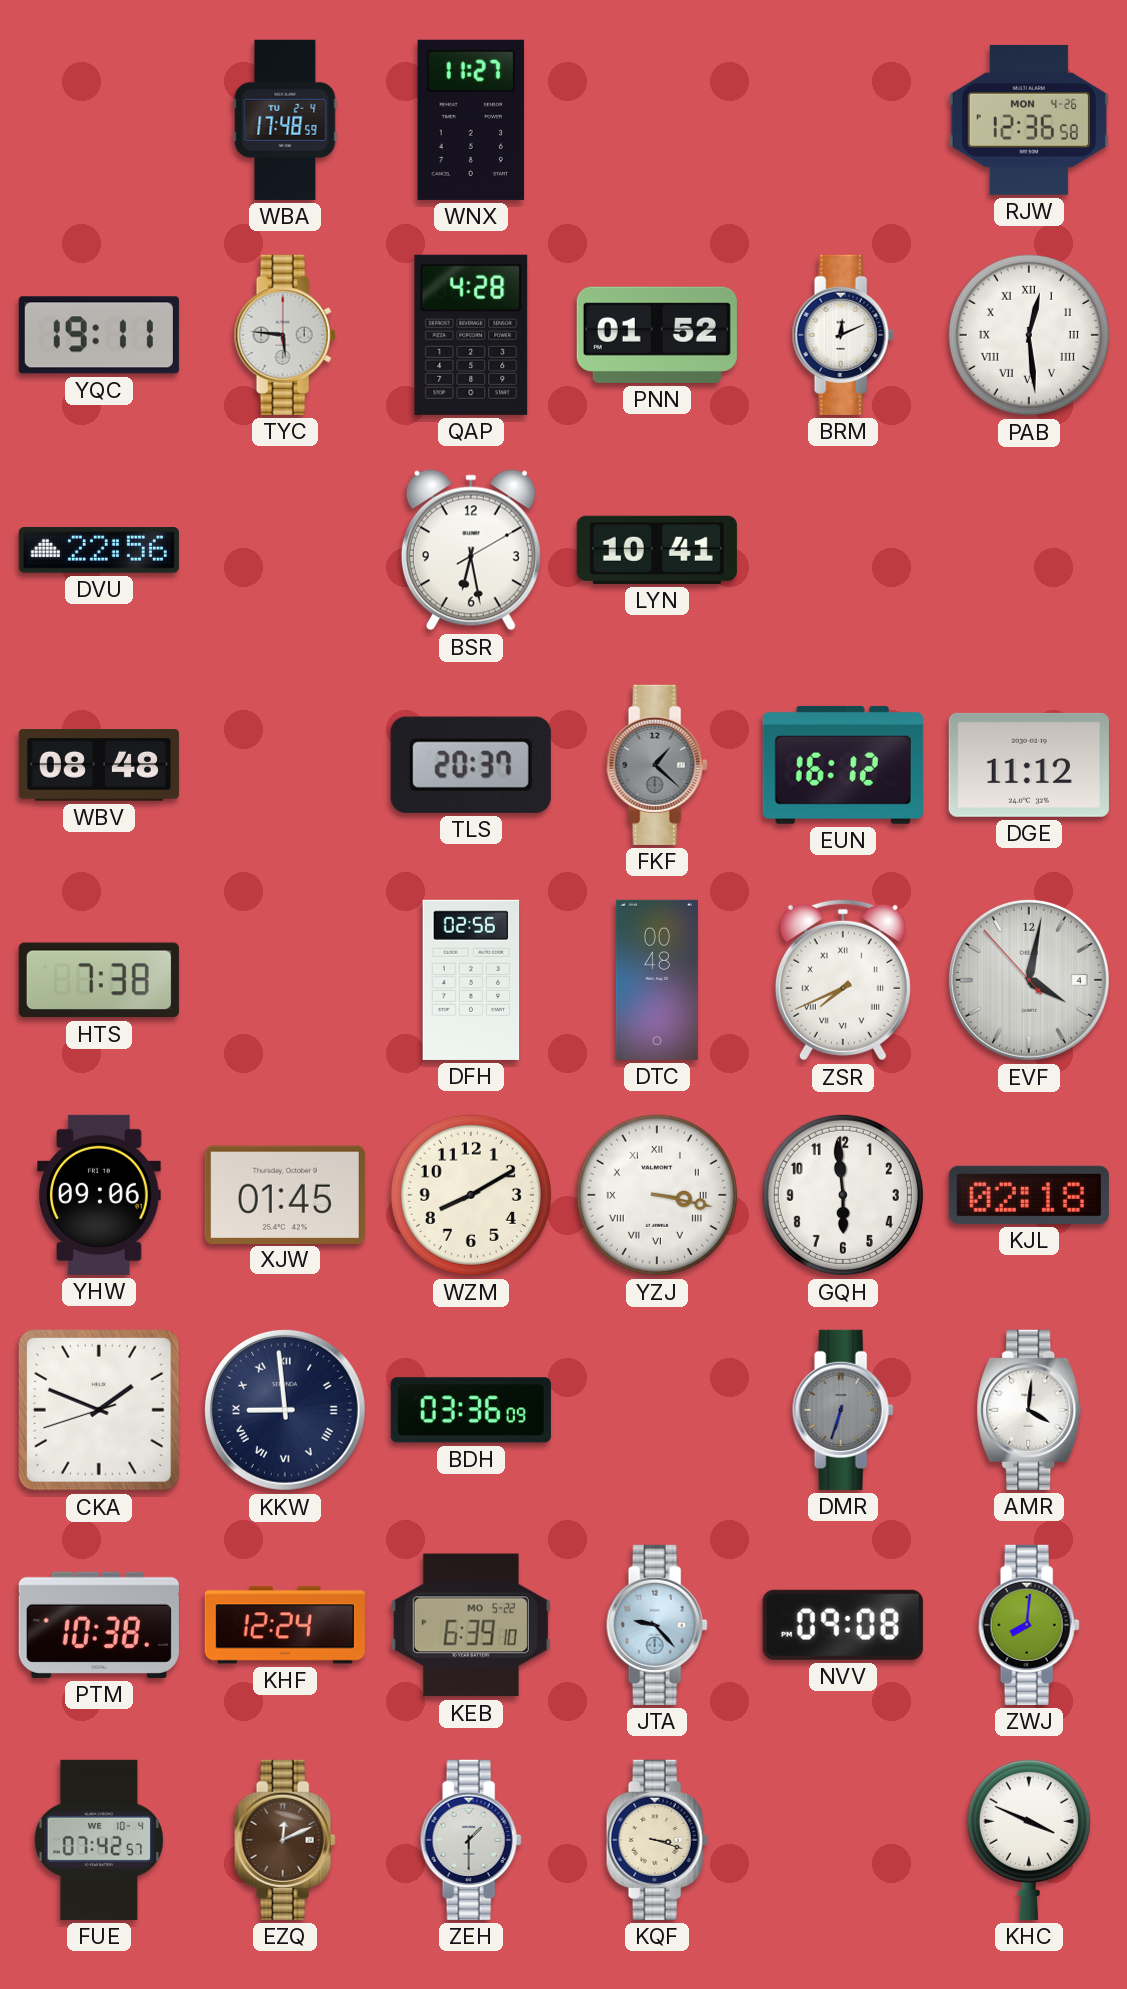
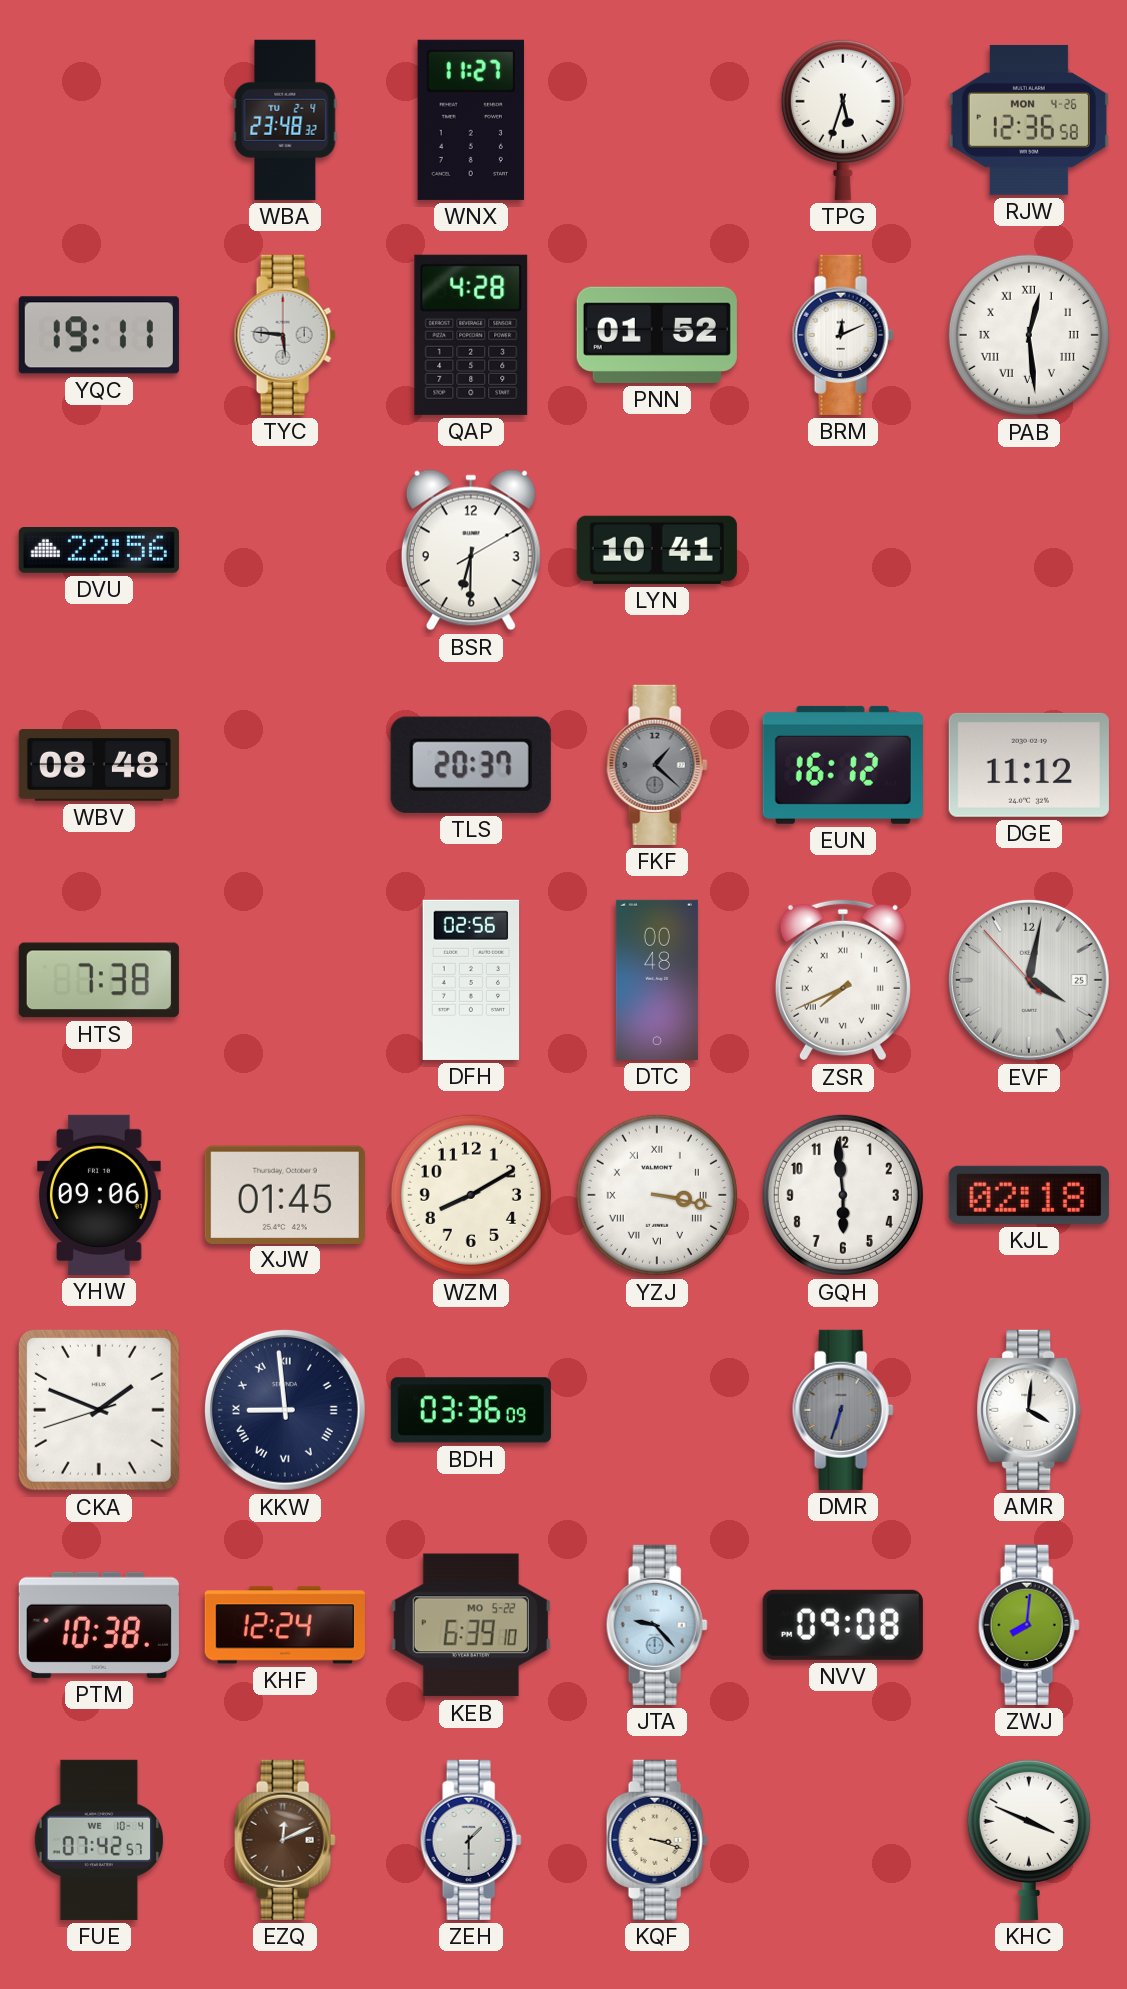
WBA: 17:48 -> 23:48 (285, 120)
TPG: none -> 5:33 (843, 119)
BSR: 6:28 -> 6:30 (471, 550)
EVF date: 4 -> 25 (1029, 980)
